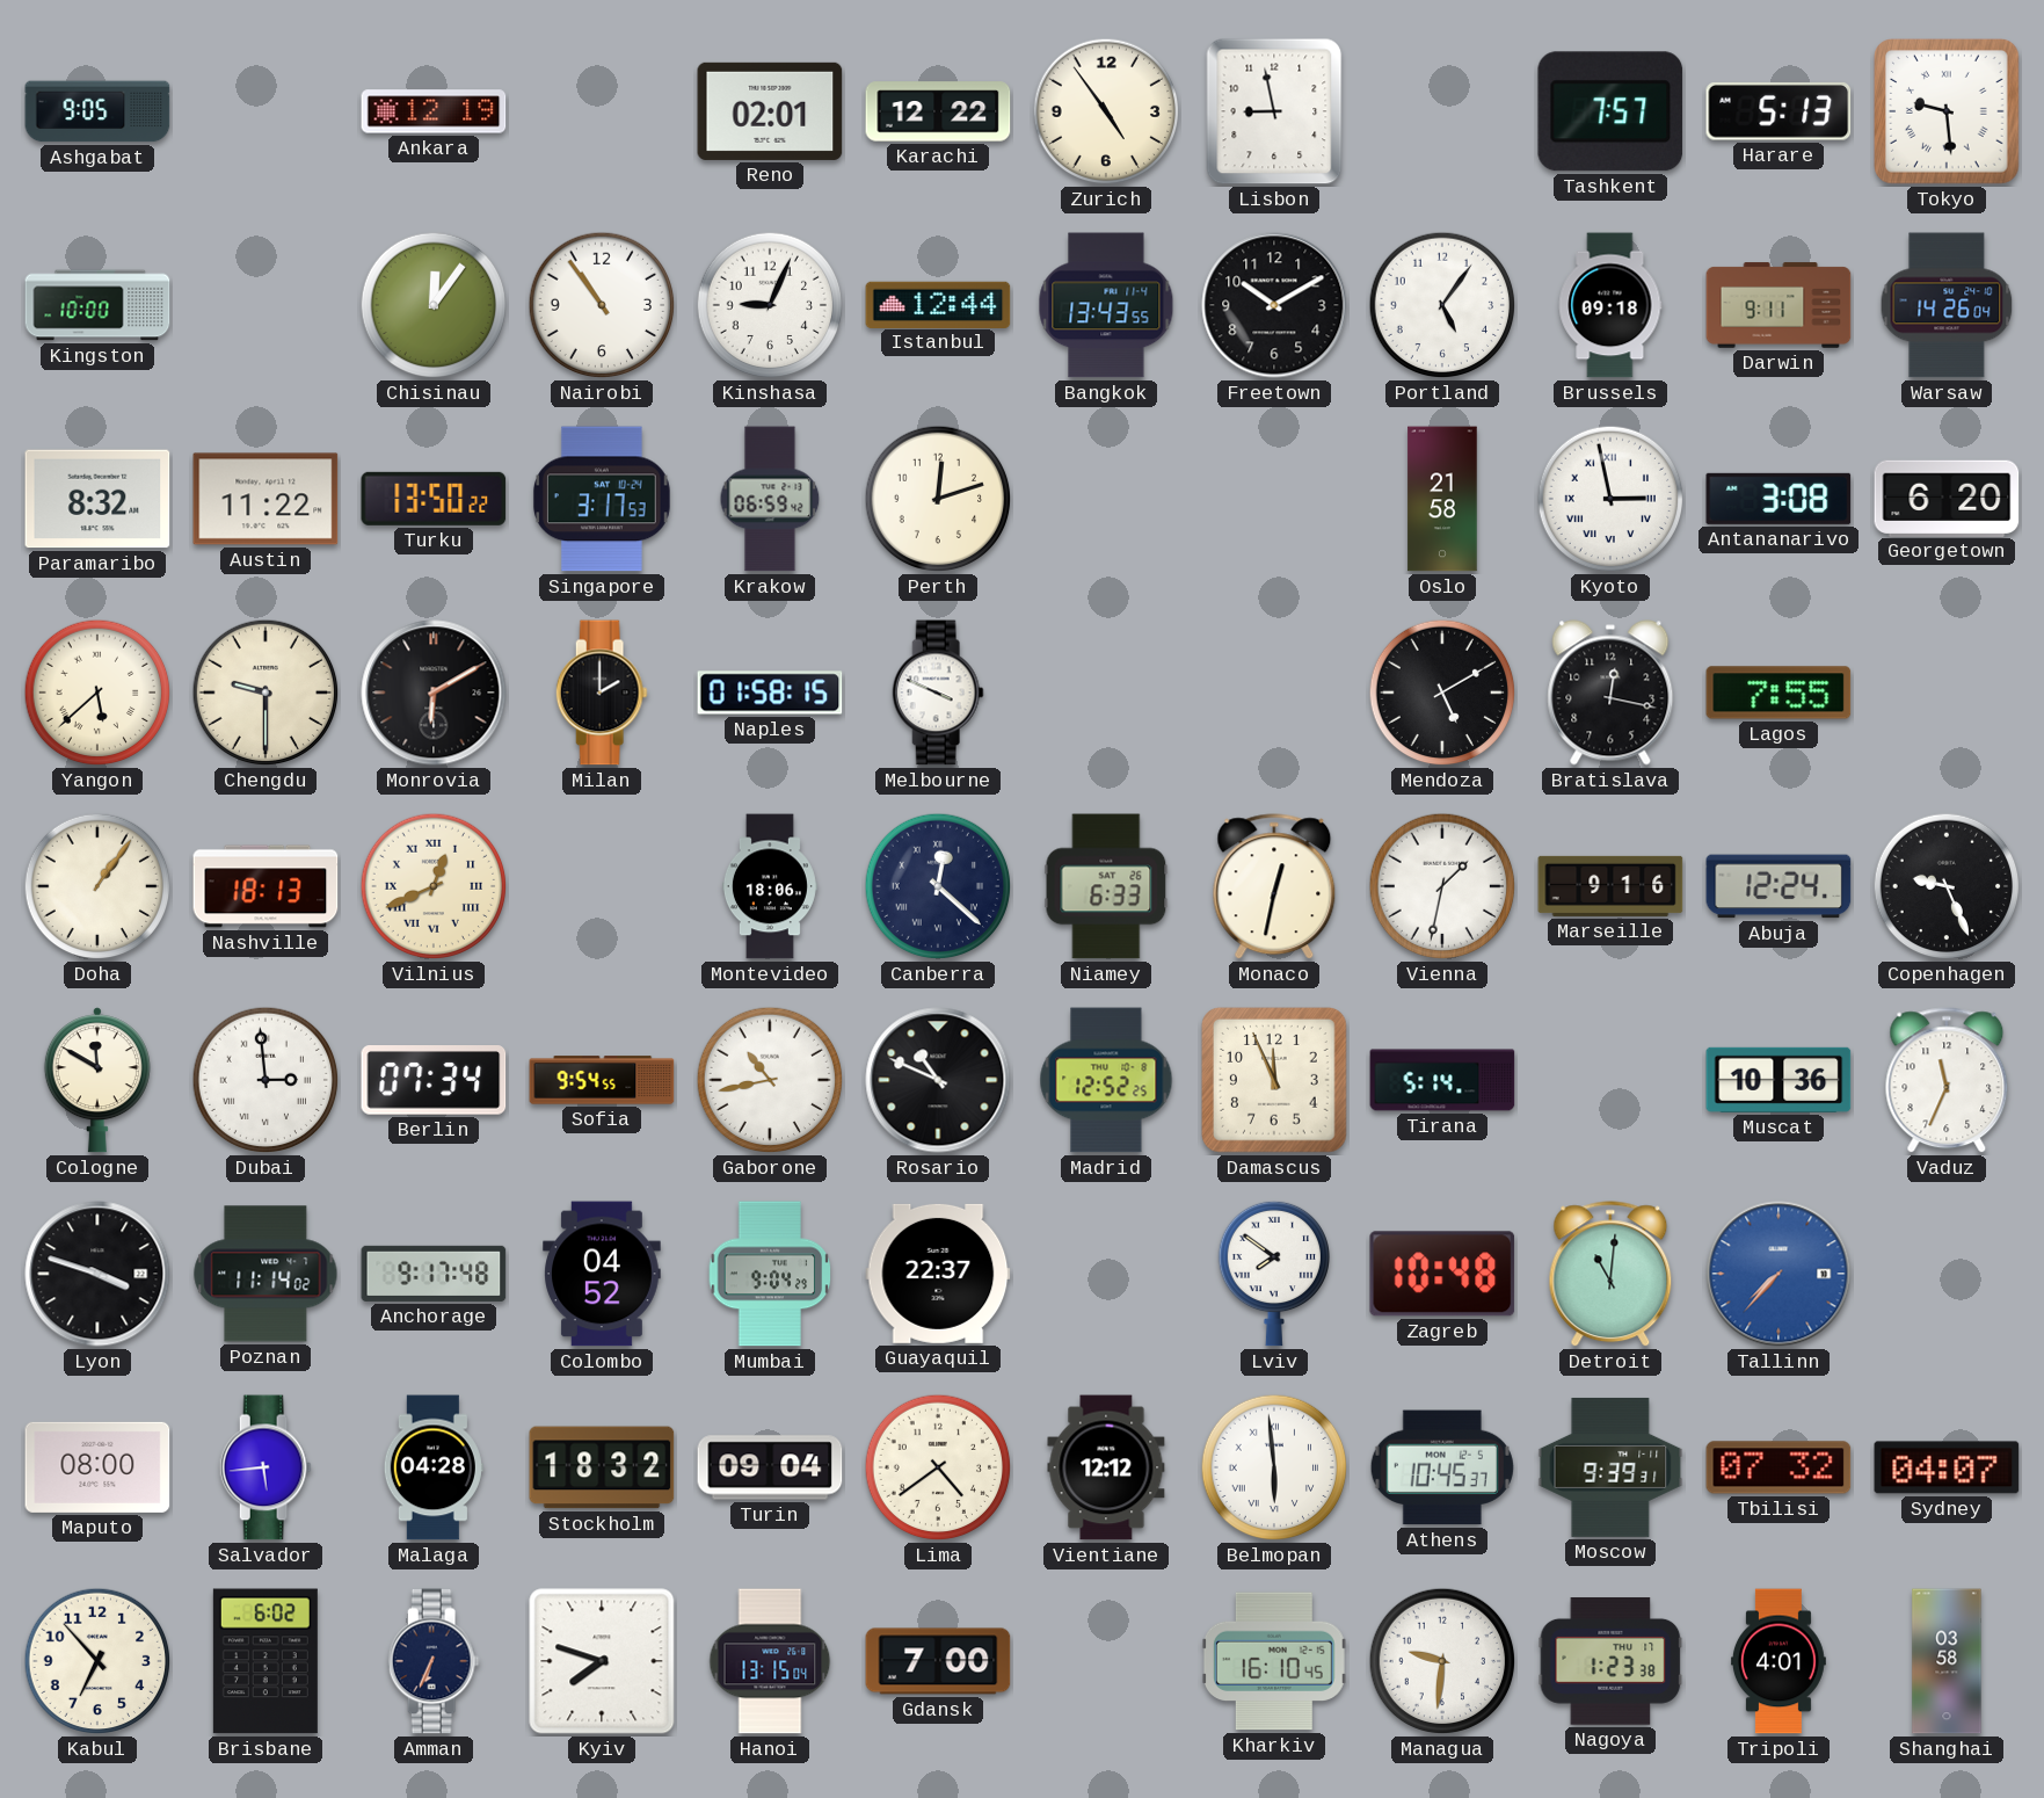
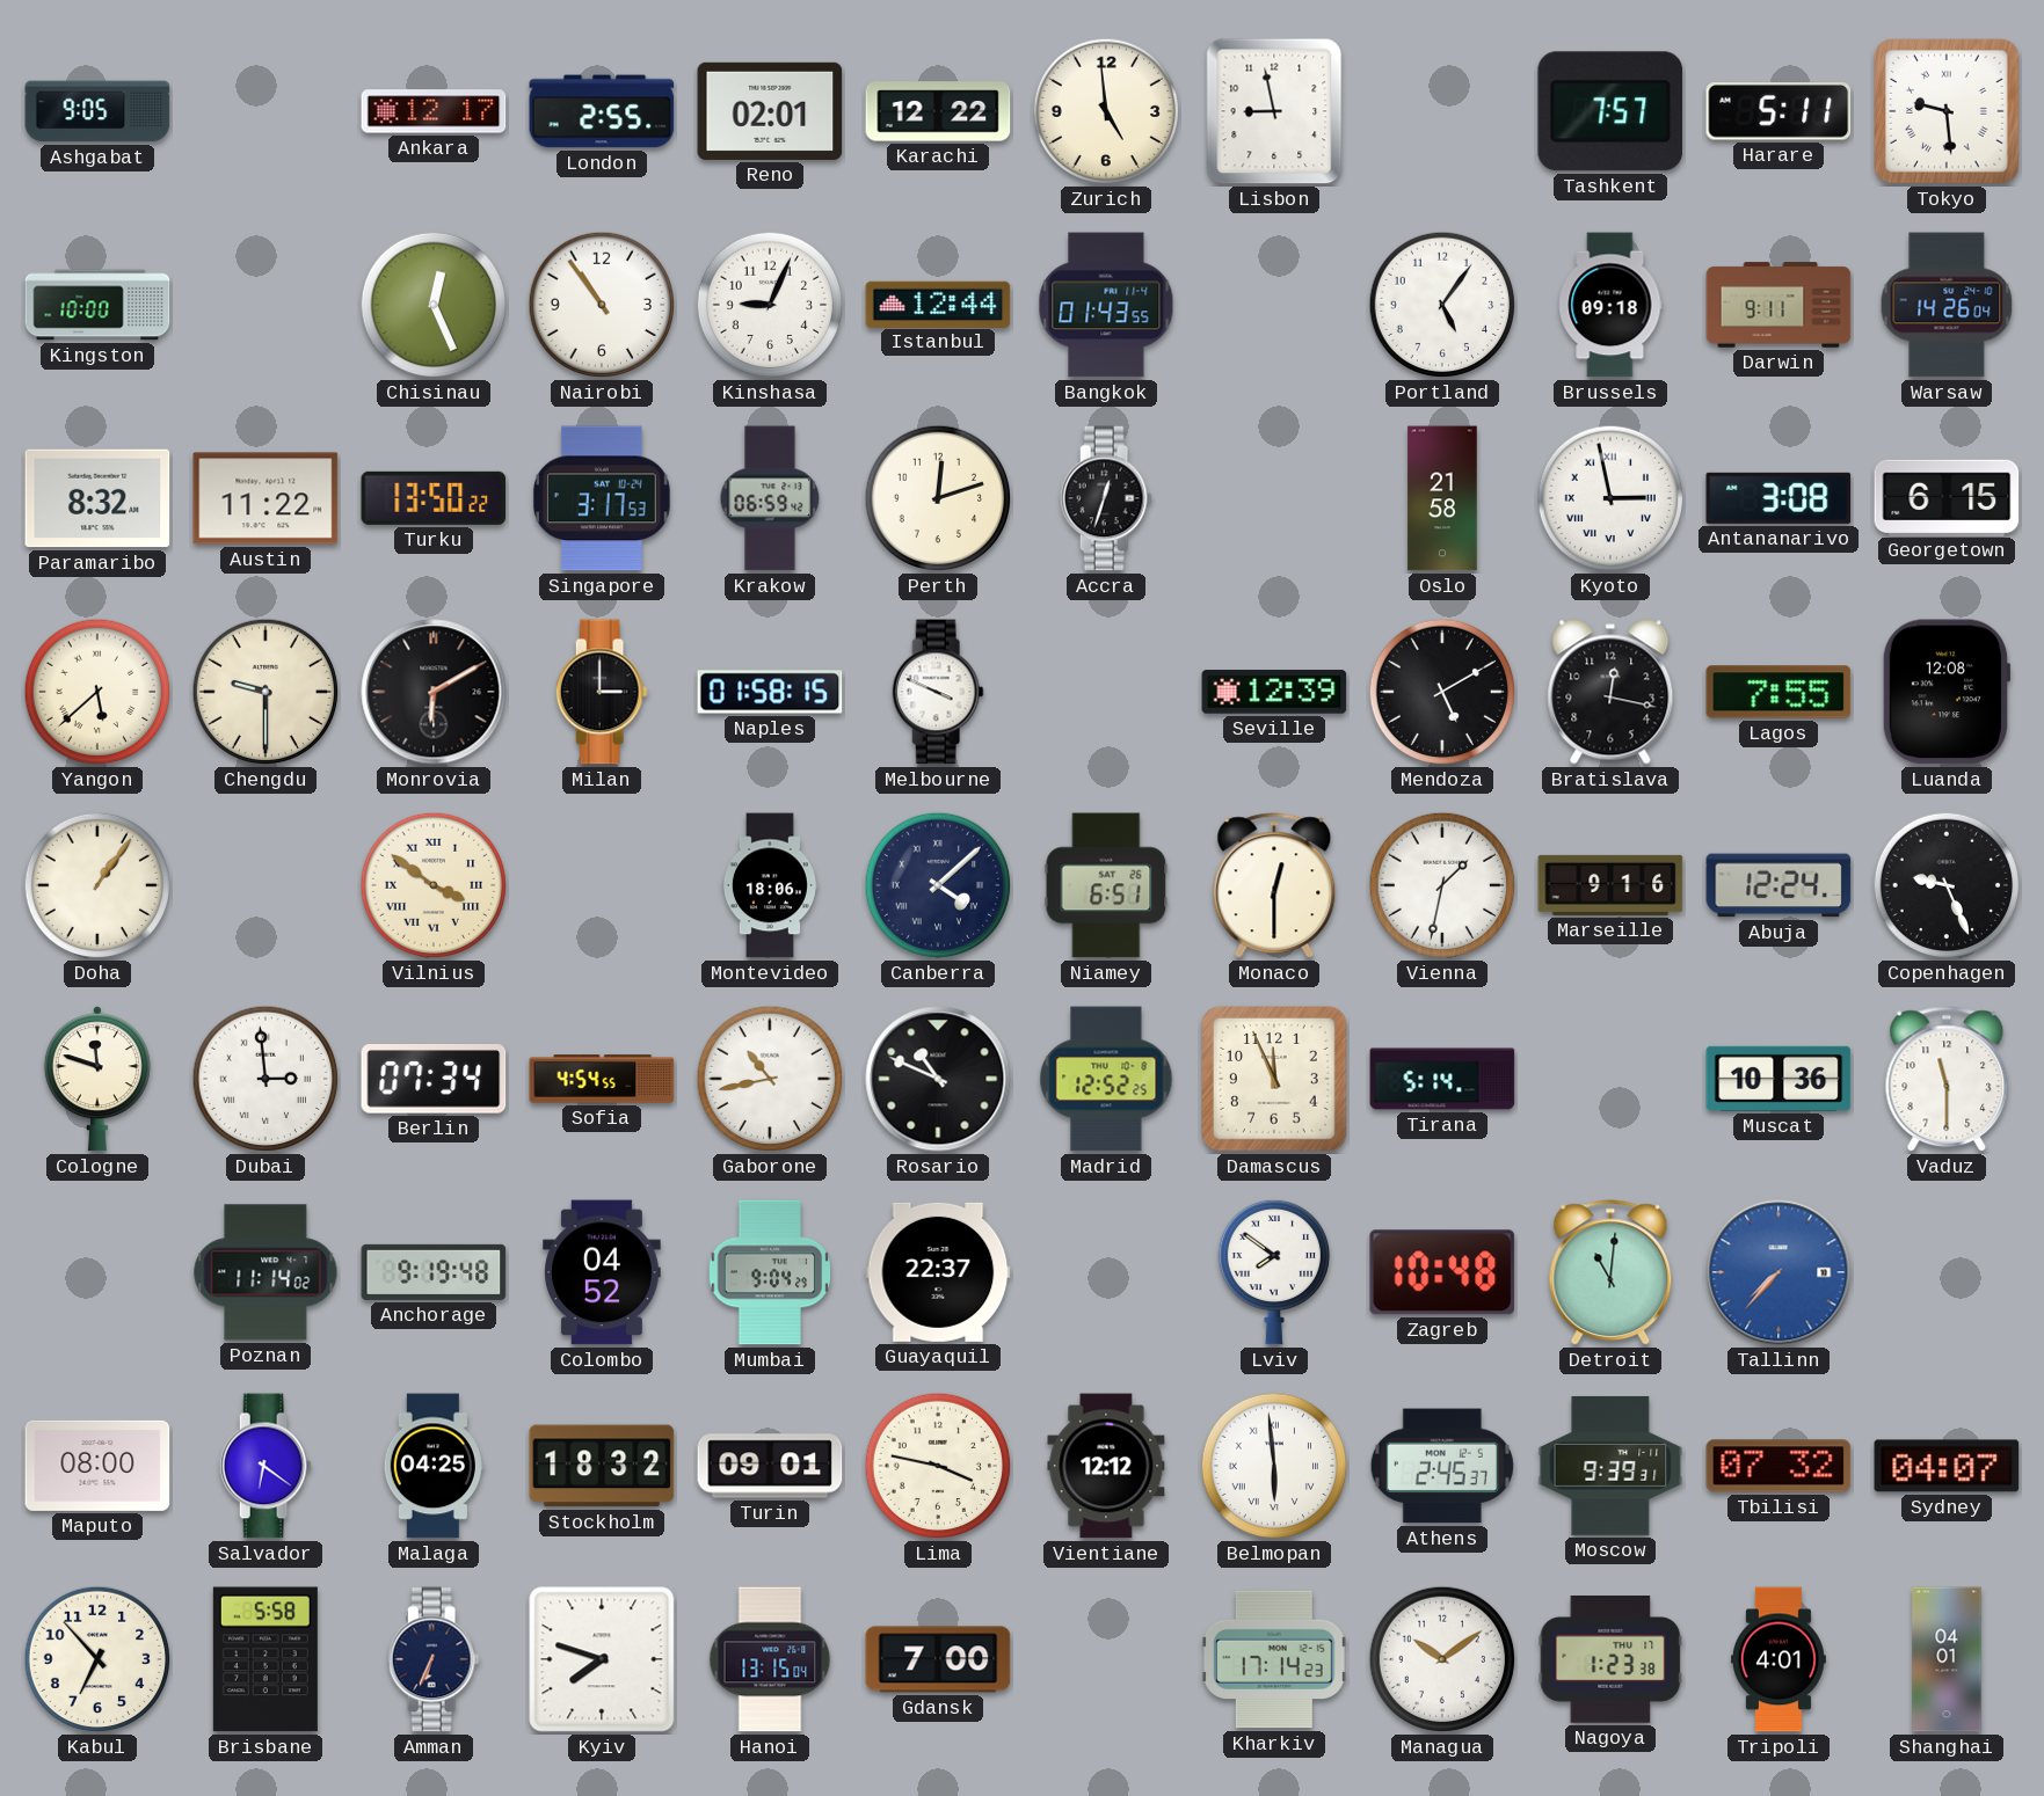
Ankara: 12:19 -> 12:17 (434, 111)
London: none -> 2:55 (602, 111)
Zurich: 4:54 -> 4:59 (1106, 111)
Harare: 5:13 -> 5:11 (1779, 111)
Chisinau: 12:06 -> 12:26 (434, 305)
Bangkok: 13:43 -> 01:43 (1106, 305)
Freetown: 10:10 -> none (1274, 305)
Accra: none -> 12:33 (1106, 498)
Georgetown: 6:20 -> 6:15 (1947, 497)
Milan: 2:00 -> 3:00 (602, 692)
Seville: none -> 12:39 (1274, 692)
Luanda: none -> 12:08 (1947, 692)
Nashville: 18:13 -> none (265, 886)
Vilnius: 12:41 -> 3:51 (434, 885)
Canberra: 12:22 -> 4:08 (938, 885)
Niamey: 6:33 -> 6:51 (1106, 885)
Monaco: 12:32 -> 12:30 (1274, 886)
Cologne: 11:50 -> 11:48 (97, 1079)
Sofia: 9:54 -> 4:54 (602, 1079)
Vaduz: 11:34 -> 11:30 (1947, 1080)
Lyon: 3:48 -> none (97, 1274)
Anchorage: 9:17 -> 9:19 (434, 1272)
Salvador: 5:44 -> 6:21 (265, 1466)
Malaga: 04:28 -> 04:25 (434, 1466)
Turin: 09:04 -> 09:01 (770, 1466)
Lima: 4:39 -> 3:47 (938, 1466)
Athens: 10:45 -> 2:45 (1442, 1466)
Brisbane: 6:02 -> 5:58 (265, 1659)
Kharkiv: 16:10 -> 17:14 (1274, 1659)
Managua: 9:31 -> 10:09 (1442, 1659)
Shanghai: 03:58 -> 04:01 (1947, 1659)
